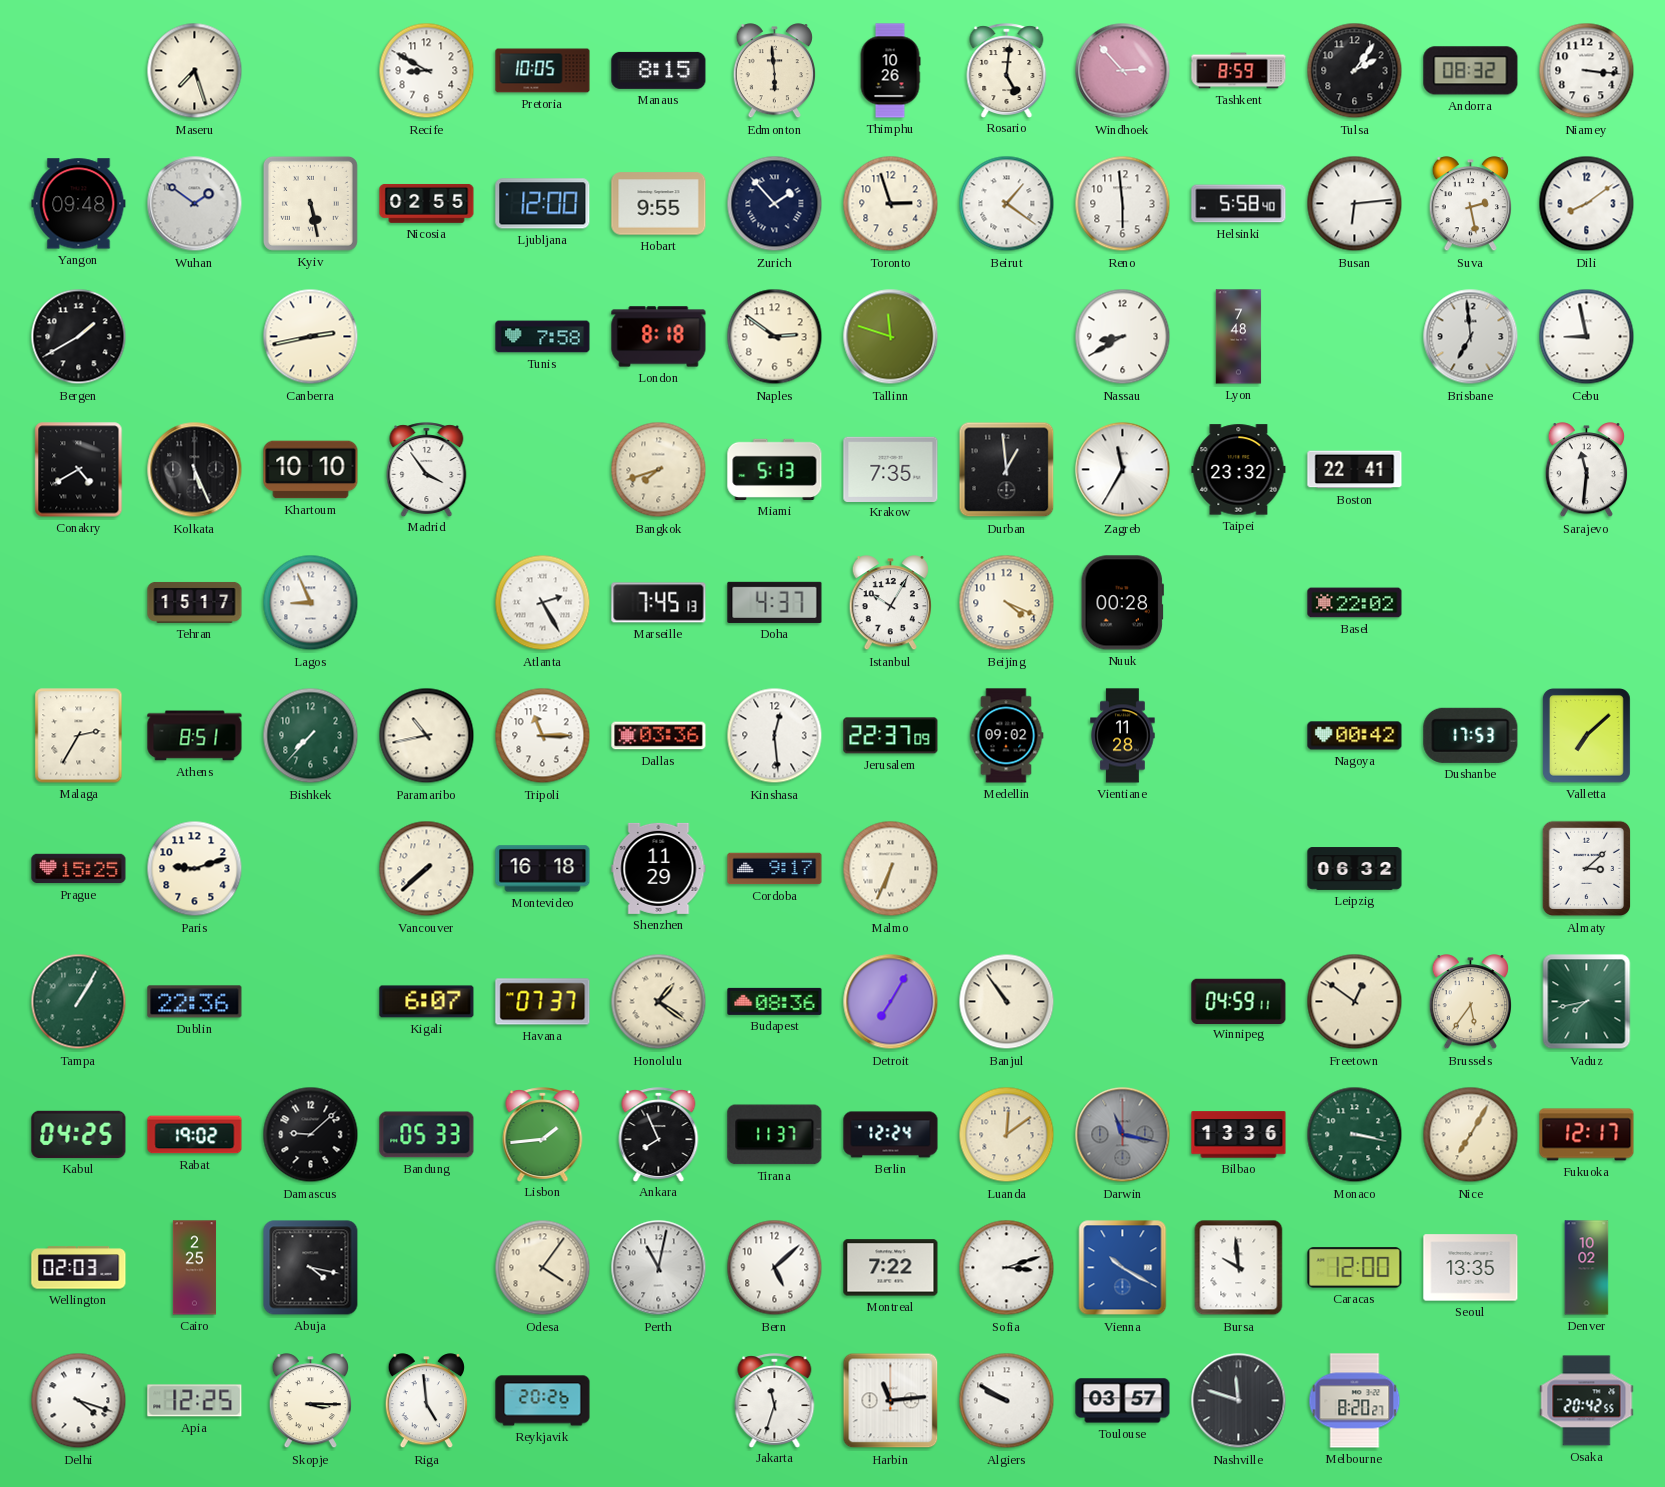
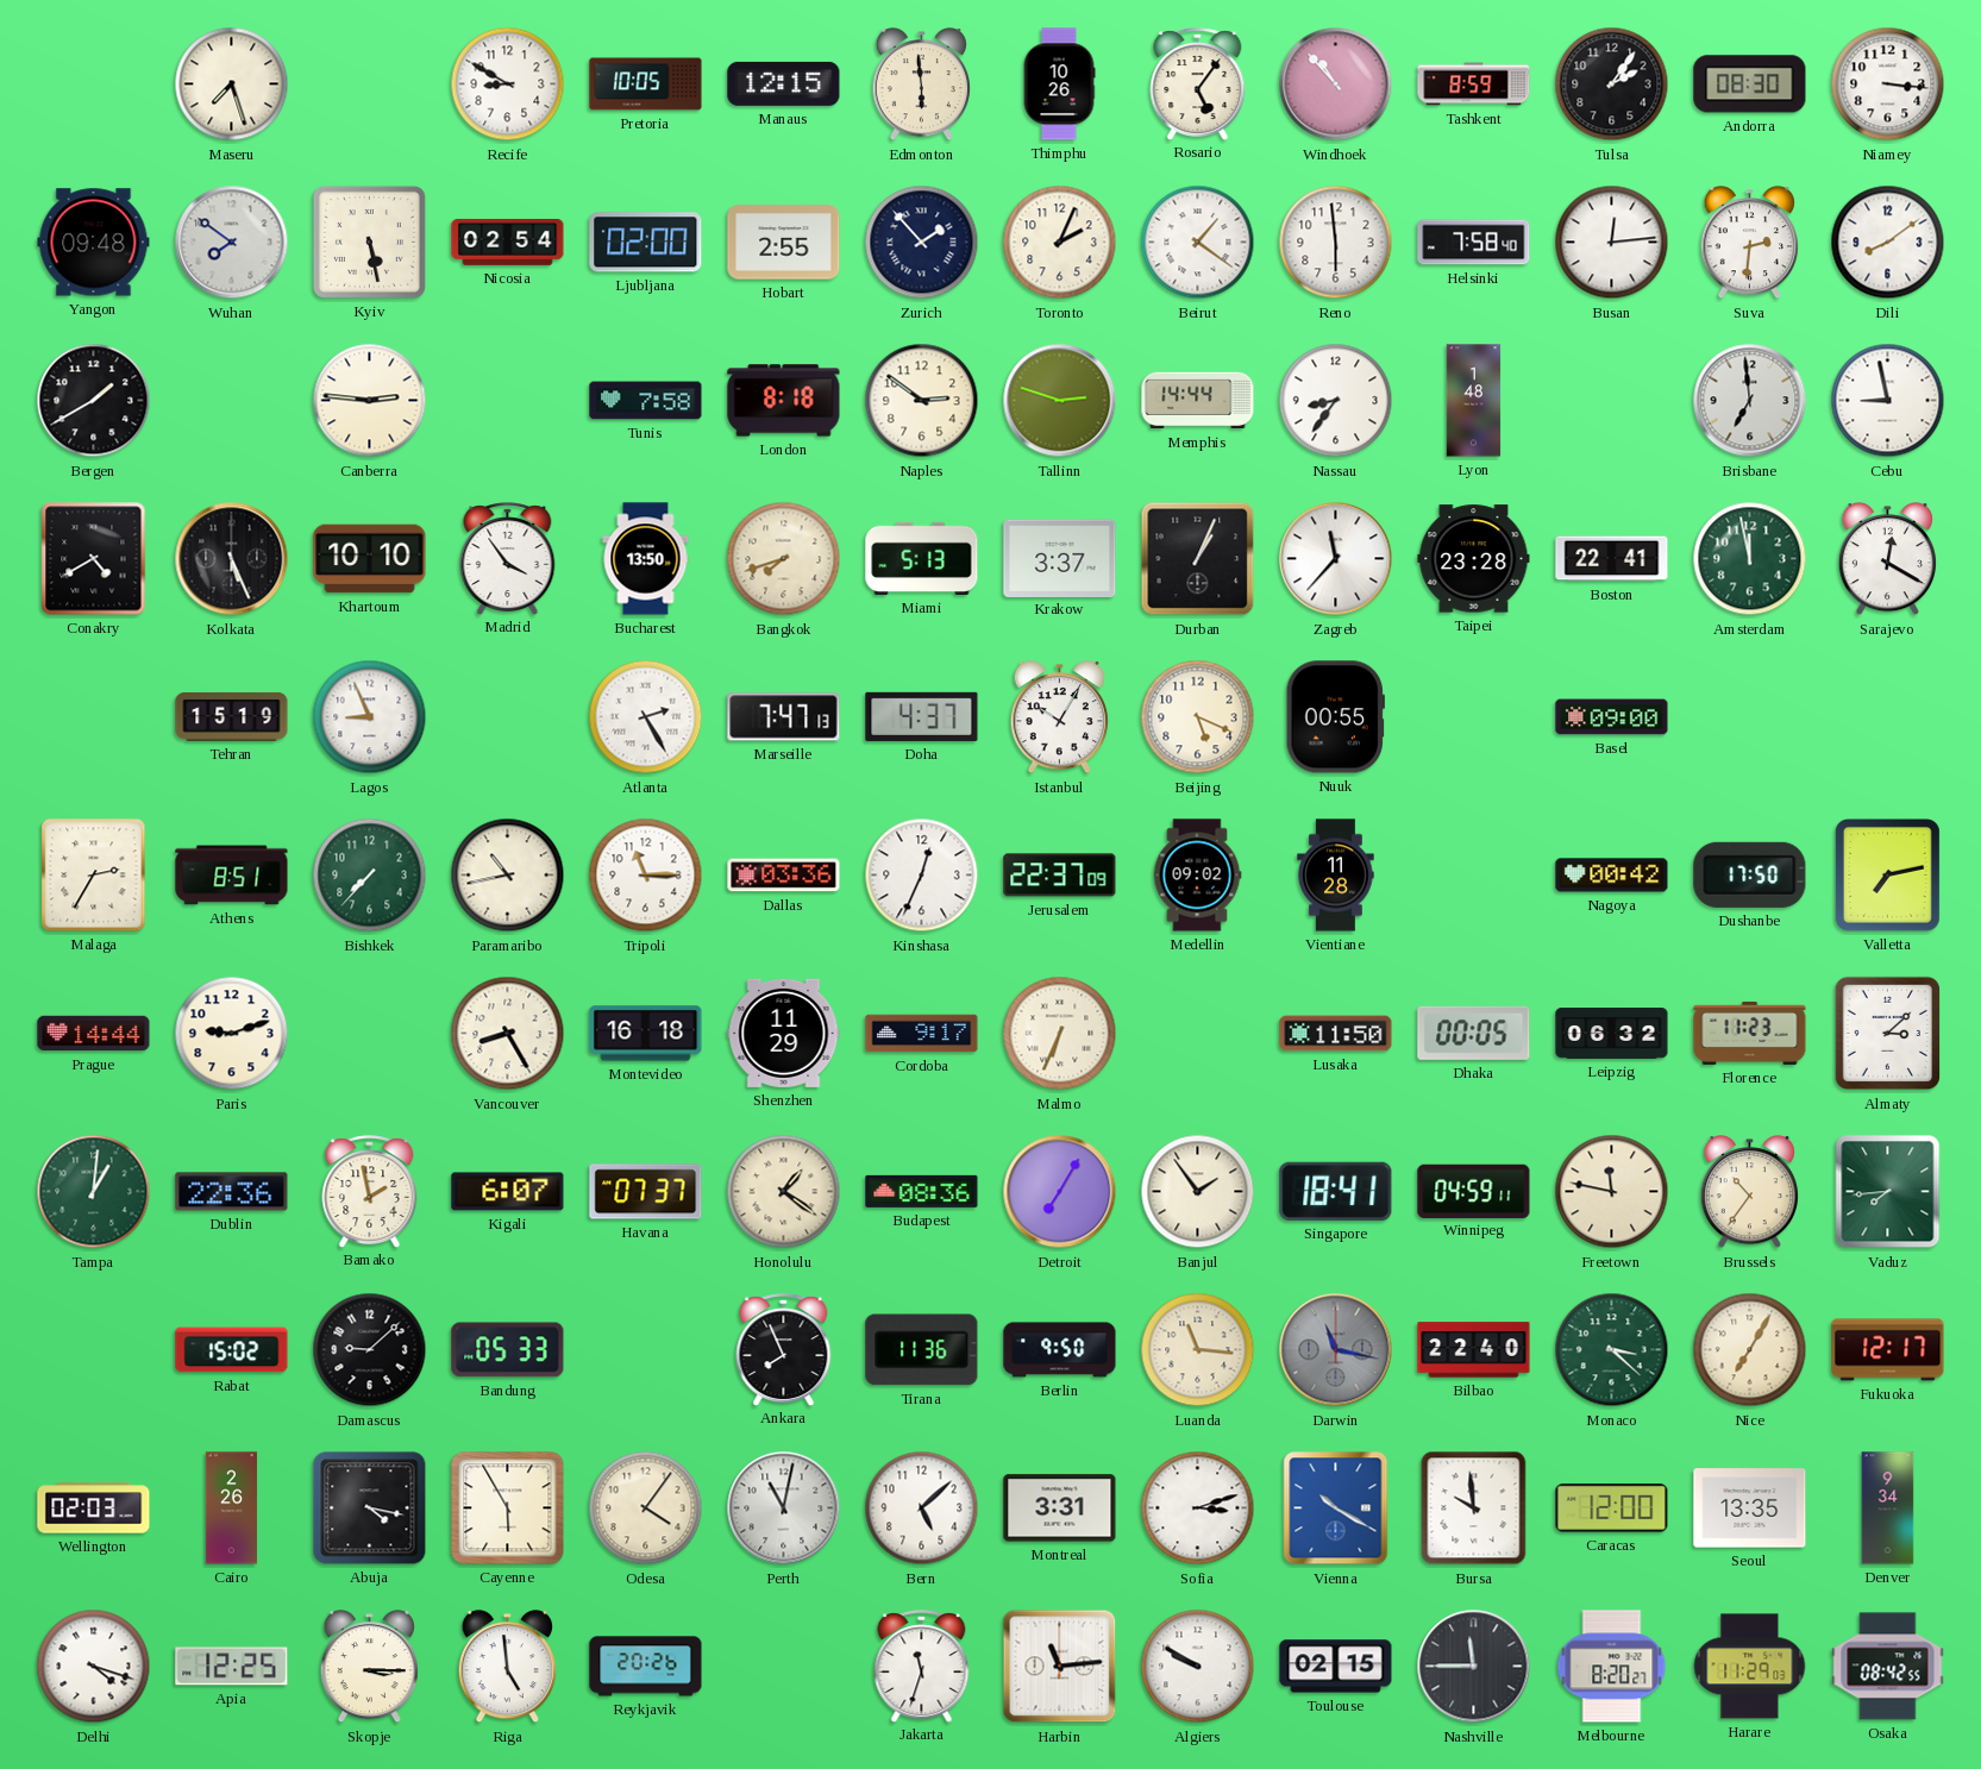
Manaus: 8:15 -> 12:15 (784, 83)
Rosario: 5:01 -> 5:06 (1198, 83)
Windhoek: 2:53 -> 10:53 (1336, 84)
Andorra: 08:32 -> 08:30 (1750, 84)
Wuhan: 1:51 -> 7:51 (232, 243)
Nicosia: 02:55 -> 02:54 (508, 241)
Ljubljana: 12:00 -> 02:00 (646, 243)
Hobart: 9:55 -> 2:55 (784, 243)
Toronto: 2:57 -> 2:04 (1060, 243)
Helsinki: 5:58 -> 7:58 (1474, 243)
Busan: 6:14 -> 12:14 (1612, 243)
Suva: 2:28 -> 2:31 (1749, 243)
Canberra: 2:43 -> 2:46 (370, 401)
Tallinn: 11:48 -> 2:48 (1060, 401)
Memphis: none -> 14:44 (1198, 401)
Nassau: 8:40 -> 8:36 (1336, 401)
Lyon: 7:48 -> 1:48 (1474, 401)
Bucharest: none -> 13:50 (646, 559)
Krakow: 7:35 -> 3:37 (1060, 558)
Durban: 12:59 -> 1:04 (1198, 559)
Zagreb: 11:35 -> 11:37 (1336, 559)
Taipei: 23:32 -> 23:28 (1474, 559)
Amsterdam: none -> 11:58 (1750, 559)
Sarajevo: 11:31 -> 12:20 (1887, 559)
Tehran: 15:17 -> 15:19 (232, 716)
Marseille: 7:45 -> 7:47 (784, 717)
Beijing: 4:19 -> 5:19 (1198, 717)
Nuuk: 00:28 -> 00:55 (1335, 717)
Basel: 22:02 -> 09:00 (1612, 717)
Kinshasa: 12:29 -> 12:34 (922, 876)
Dushanbe: 17:53 -> 17:50 (1750, 874)
Valletta: 7:08 -> 7:13 (1887, 876)
Prague: 15:25 -> 14:44 (94, 1034)
Vancouver: 7:38 -> 8:25 (508, 1034)
Lusaka: none -> 11:50 (1336, 1034)
Dhaka: none -> 00:05 (1474, 1033)
Florence: none -> 11:23 (1750, 1033)
Tampa: 1:05 -> 1:01 (94, 1192)
Bamako: none -> 1:58 (370, 1191)
Banjul: 10:54 -> 1:54 (1198, 1192)
Singapore: none -> 18:41 (1336, 1191)
Freetown: 12:51 -> 11:47 (1612, 1192)
Brussels: 5:36 -> 10:36 (1749, 1192)
Vaduz: 7:43 -> 7:44 (1888, 1192)
Kabul: 04:25 -> none (79, 1134)
Rabat: 19:02 -> 15:02 (232, 1350)
Lisbon: 1:44 -> none (543, 1134)
Tirana: 11:37 -> 11:36 (922, 1350)
Berlin: 12:24 -> 9:50 (1060, 1350)
Luanda: 12:09 -> 11:16 (1198, 1350)
Bilbao: 13:36 -> 22:40 (1474, 1350)
Monaco: 3:17 -> 3:22 (1612, 1350)
Cairo: 2:25 -> 2:26 (232, 1508)
Cayenne: none -> 5:55 (508, 1508)
Montreal: 7:22 -> 3:31 (1060, 1508)
Denver: 10:02 -> 9:34 (1888, 1508)
Toulouse: 03:57 -> 02:15 (1336, 1667)
Nashville: 11:48 -> 11:45 (1474, 1667)
Harare: none -> 11:29 (1750, 1667)
Osaka: 20:42 -> 08:42 (1888, 1667)
